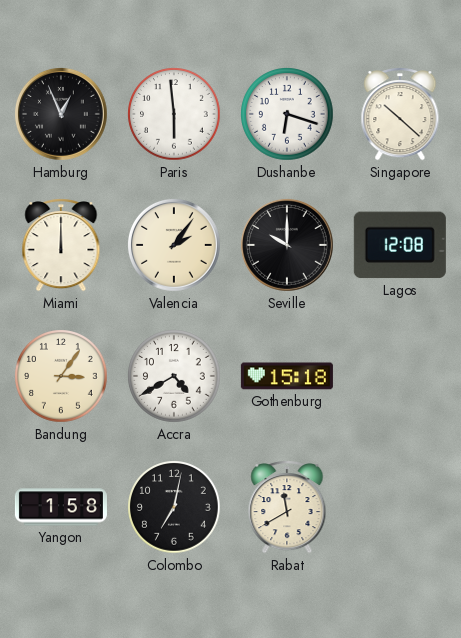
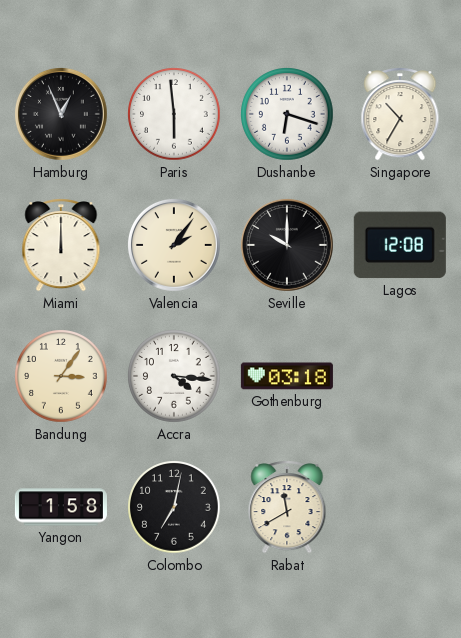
Singapore: 10:22 -> 10:35 (400, 115)
Accra: 4:40 -> 4:16 (174, 376)
Gothenburg: 15:18 -> 03:18 (287, 376)
